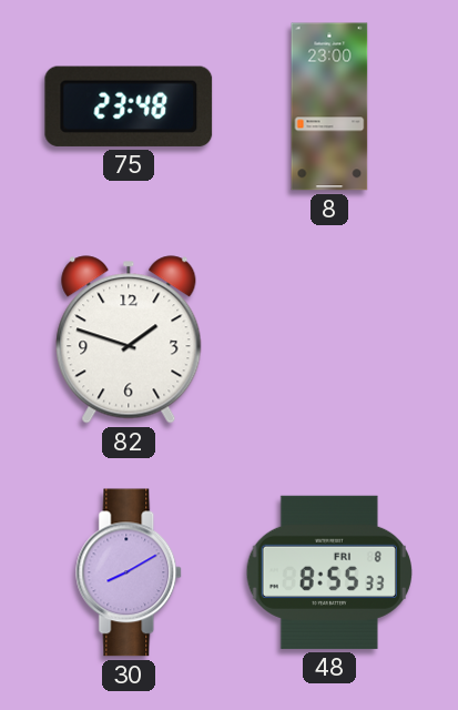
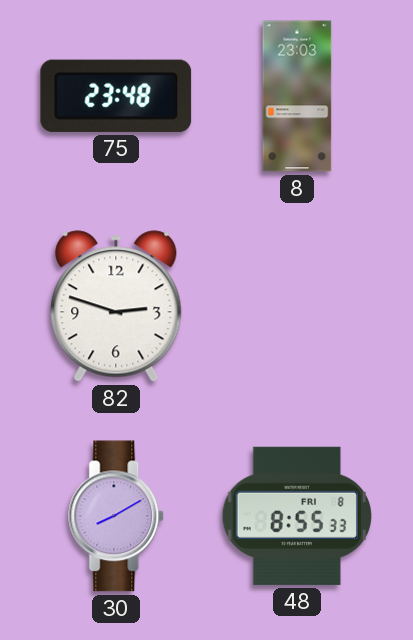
8: 23:00 -> 23:03 (297, 96)
82: 1:48 -> 2:48 (116, 306)
